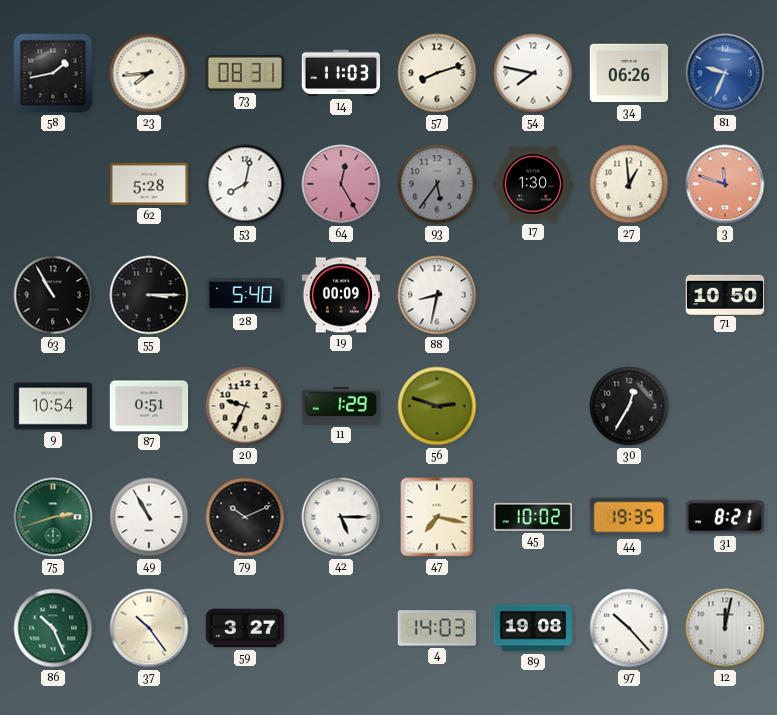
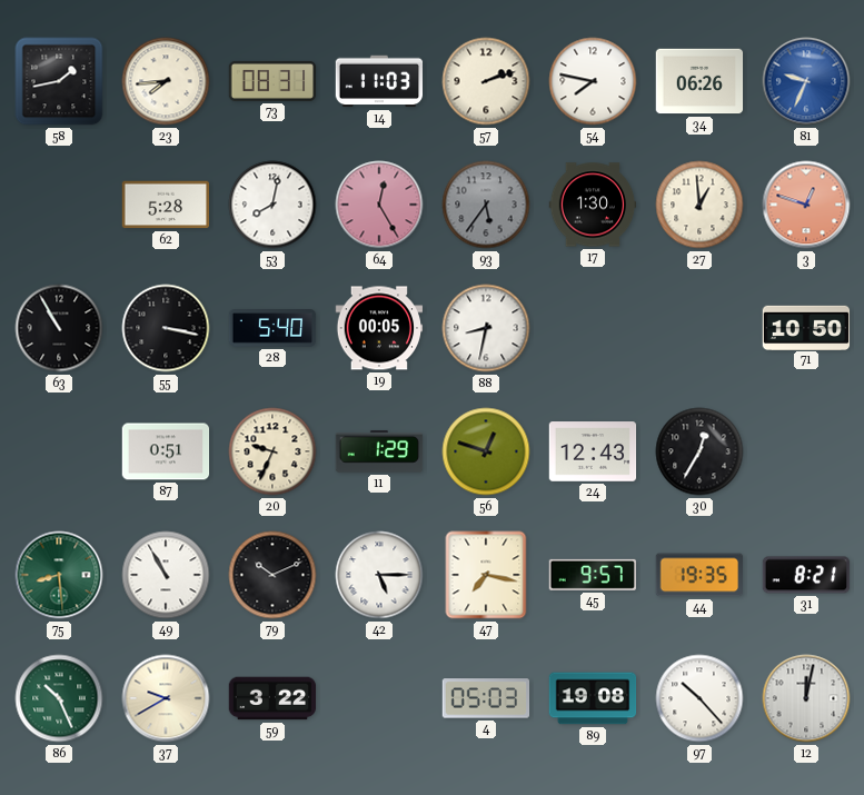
57: 8:12 -> 2:12 (486, 81)
3: 11:48 -> 12:48 (806, 205)
55: 3:15 -> 3:17 (166, 328)
19: 00:09 -> 00:05 (379, 328)
9: 10:54 -> none (53, 406)
56: 2:48 -> 12:48 (486, 451)
24: none -> 12:43 (593, 451)
75: 2:42 -> 8:29 (59, 575)
45: 10:02 -> 9:57 (593, 575)
37: 10:24 -> 9:40 (166, 698)
59: 3:27 -> 3:22 (272, 698)
4: 14:03 -> 05:03 (486, 698)
